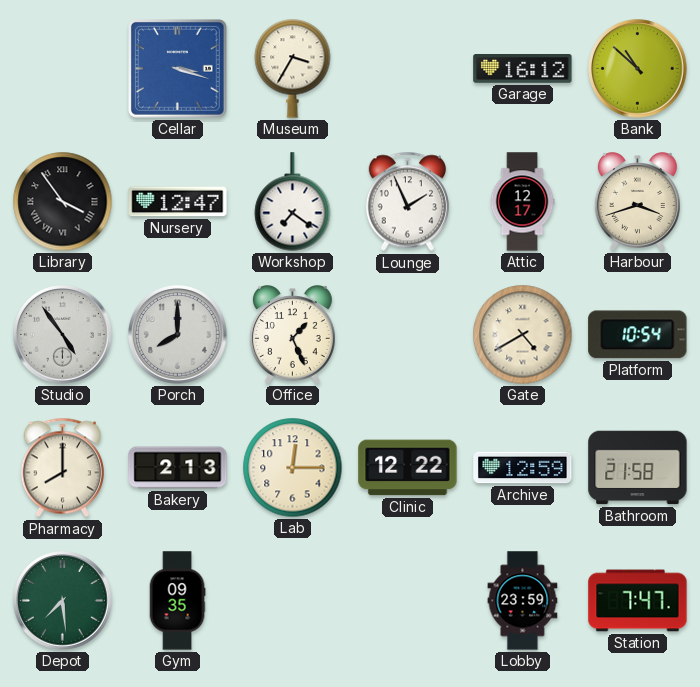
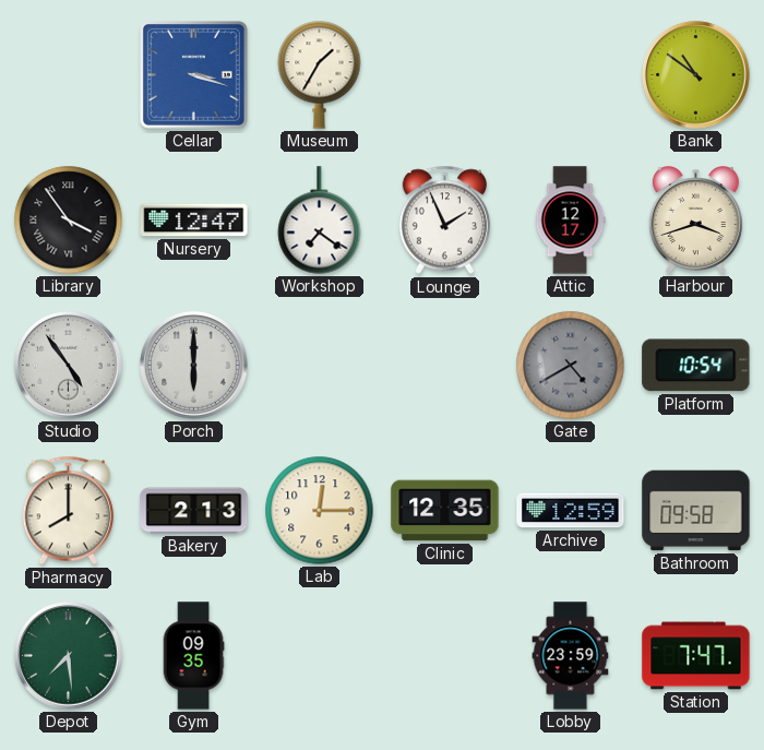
Museum: 3:35 -> 1:35 (320, 75)
Garage: 16:12 -> none (523, 69)
Bank: 10:52 -> 10:51 (696, 75)
Porch: 8:00 -> 6:00 (194, 366)
Office: 1:26 -> none (292, 335)
Gate dial: cream -> grey (571, 366)
Clinic: 12:22 -> 12:35 (445, 511)
Bathroom: 21:58 -> 09:58 (696, 511)
